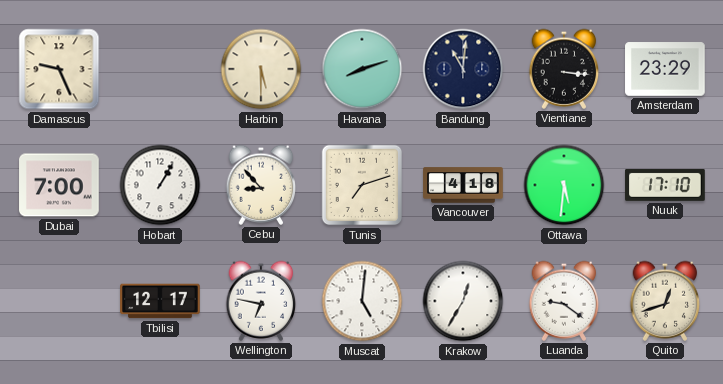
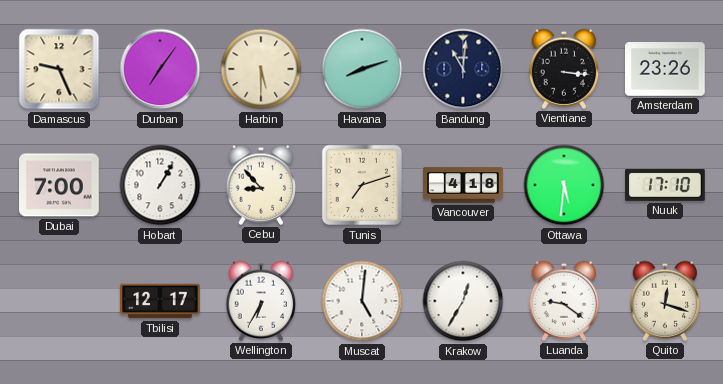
Durban: none -> 7:06 (160, 69)
Amsterdam: 23:29 -> 23:26 (665, 69)
Wellington: 6:47 -> 6:35 (261, 301)
Quito: 12:42 -> 12:18 (665, 301)
